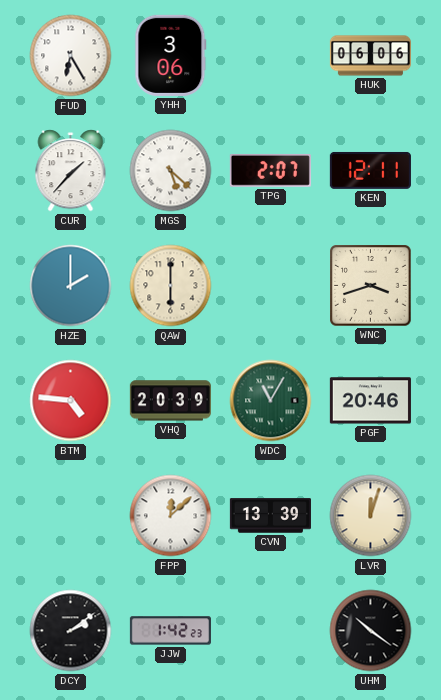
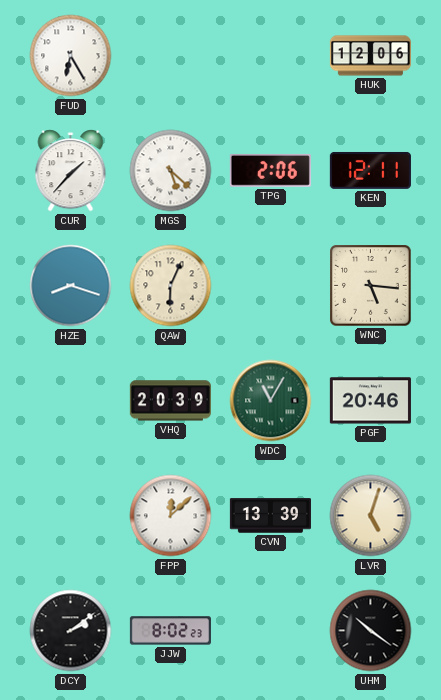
YHH: 3:06 -> none (171, 55)
HUK: 06:06 -> 12:06 (370, 56)
TPG: 2:07 -> 2:06 (270, 171)
HZE: 2:00 -> 8:18 (71, 286)
QAW: 6:00 -> 6:04 (171, 286)
WNC: 3:42 -> 5:16 (371, 286)
BTM: 4:46 -> none (71, 401)
LVR: 12:03 -> 5:03 (371, 516)
JJW: 1:42 -> 8:02 (170, 631)
